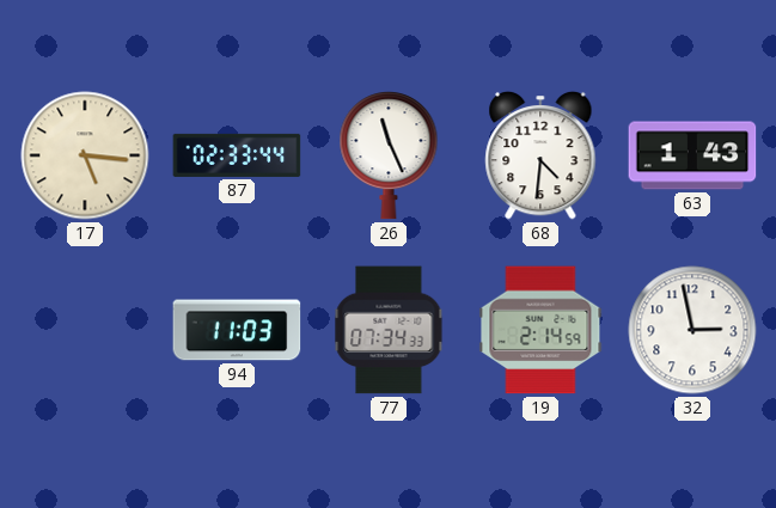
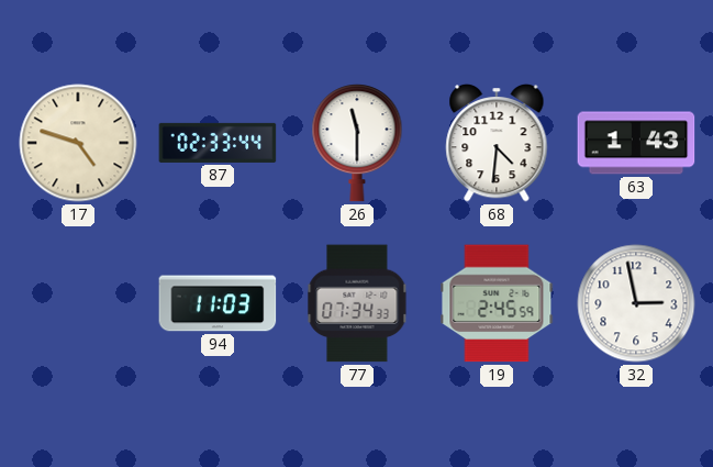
17: 5:16 -> 4:48 (78, 143)
26: 11:26 -> 11:30 (357, 143)
19: 2:14 -> 2:45 (497, 303)
